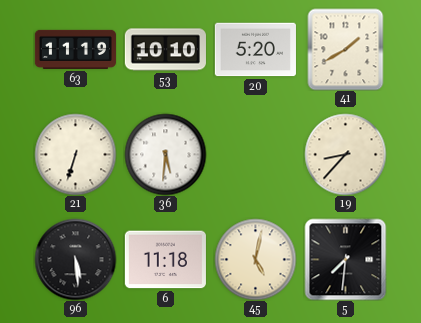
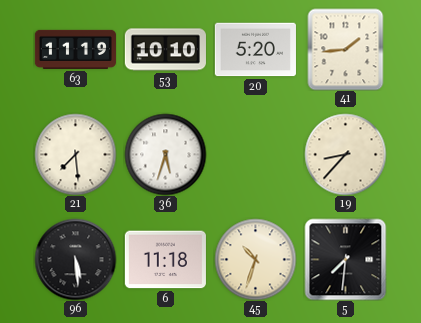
41: 1:40 -> 1:44 (346, 49)
21: 6:33 -> 7:29 (75, 154)
36: 5:31 -> 5:33 (165, 154)
45: 5:02 -> 10:33 (255, 259)
